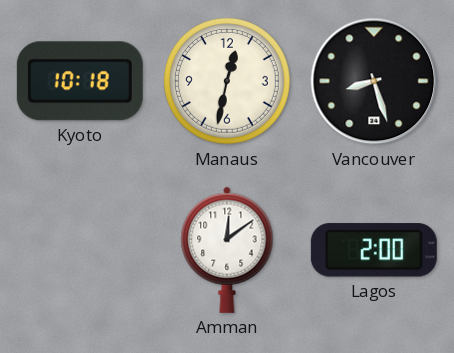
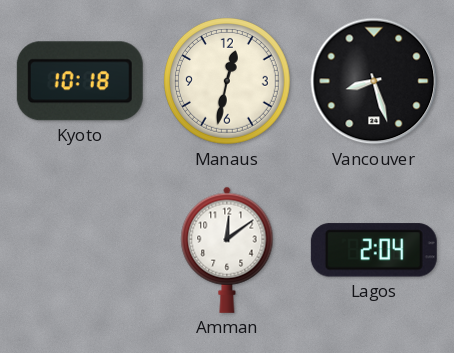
Lagos: 2:00 -> 2:04 (374, 250)
